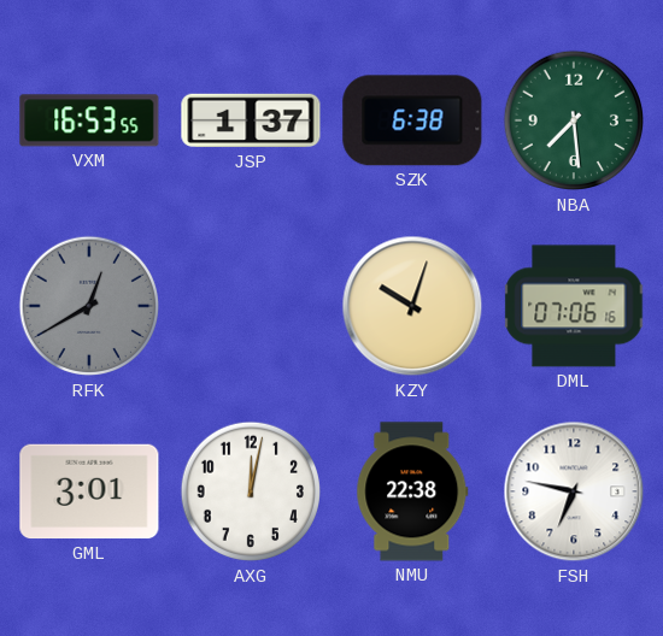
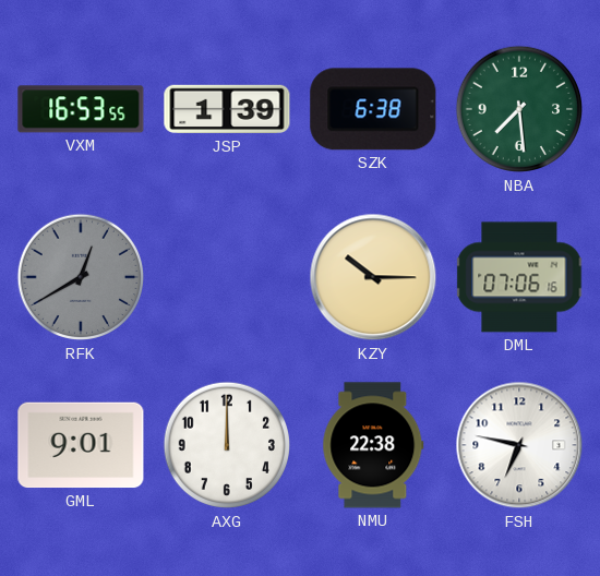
JSP: 1:37 -> 1:39 (227, 109)
KZY: 10:03 -> 10:15 (373, 277)
GML: 3:01 -> 9:01 (81, 445)
AXG: 12:02 -> 12:00 (227, 445)
